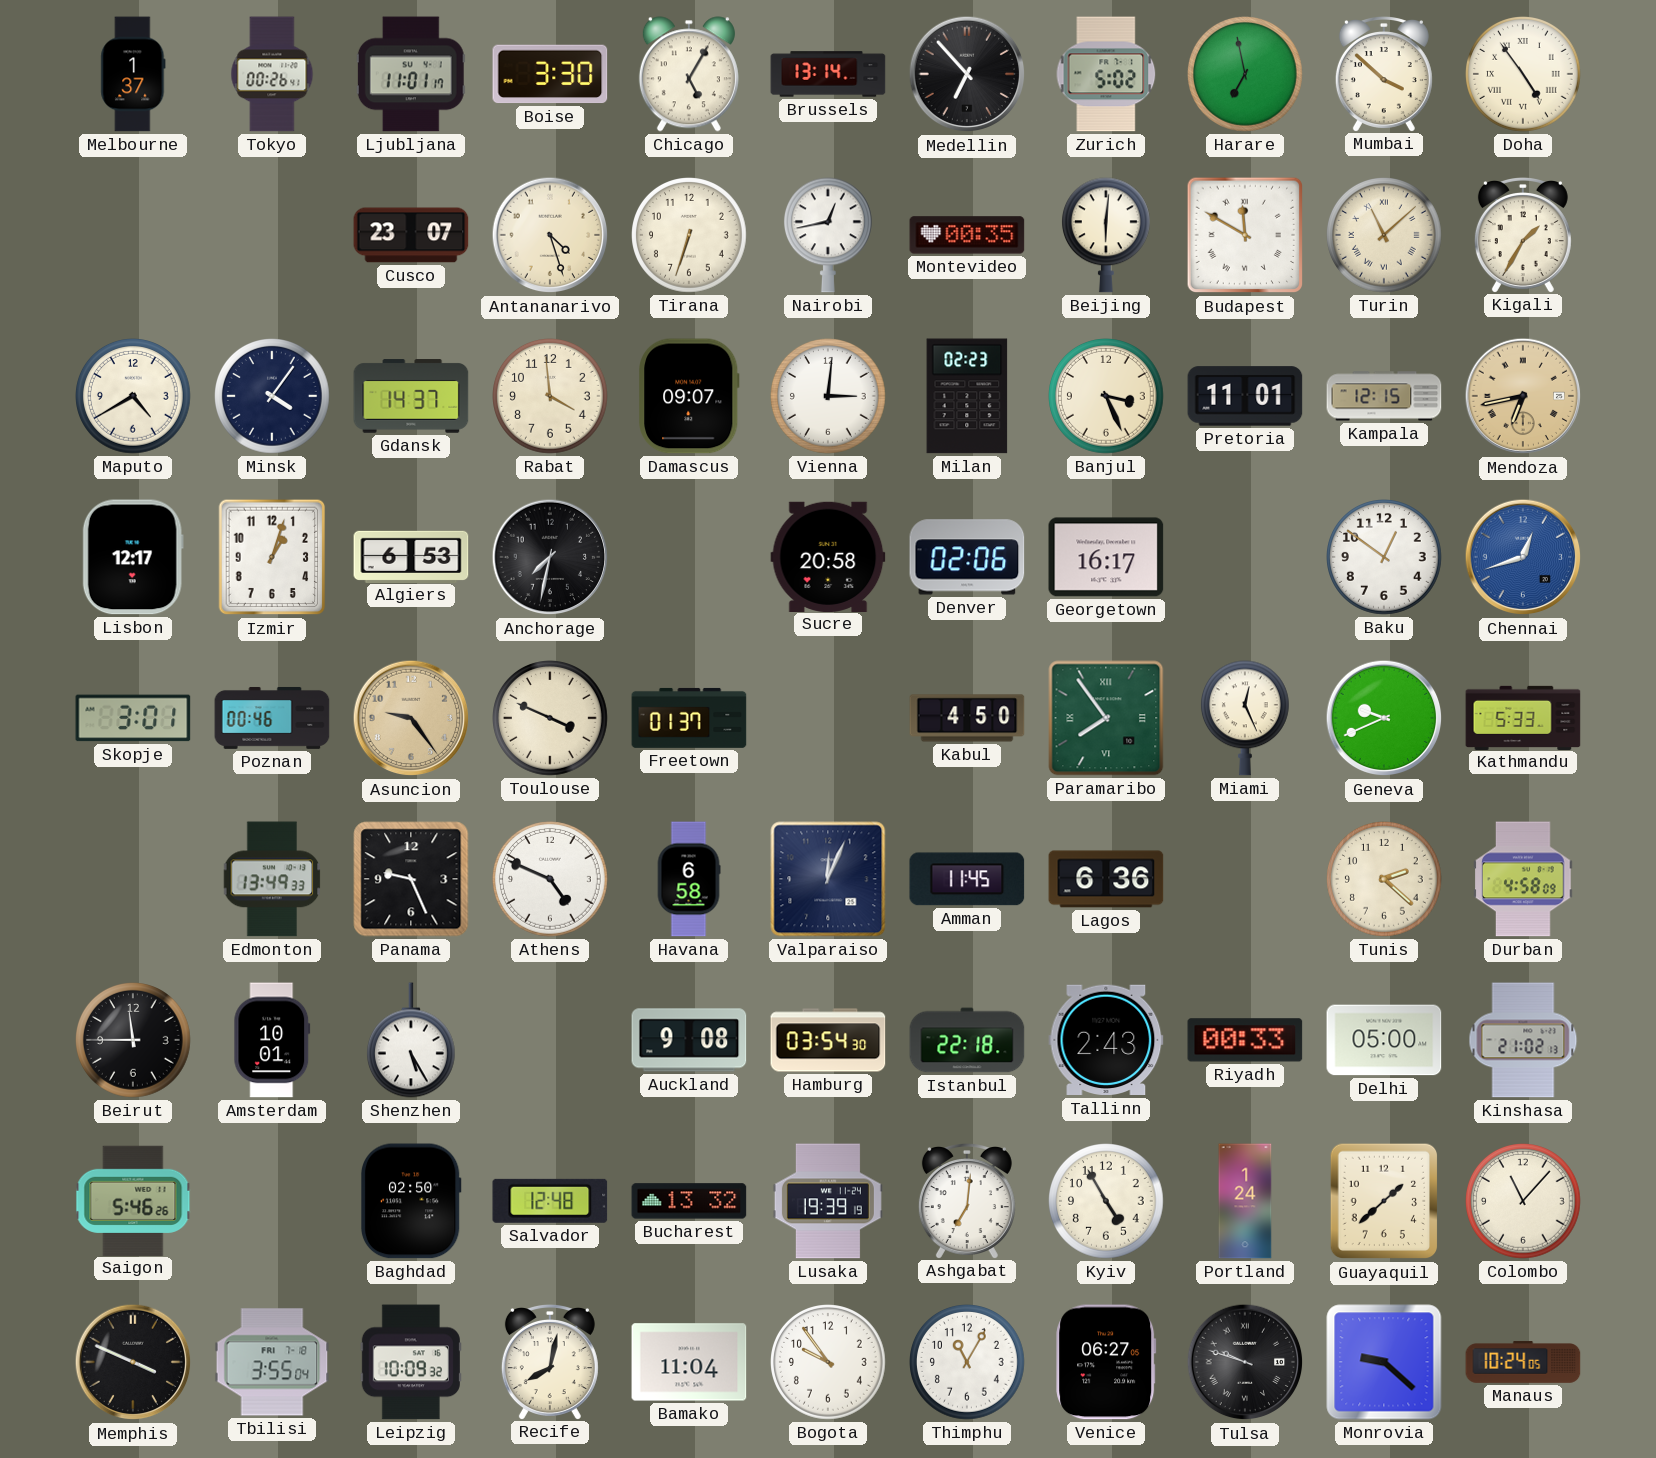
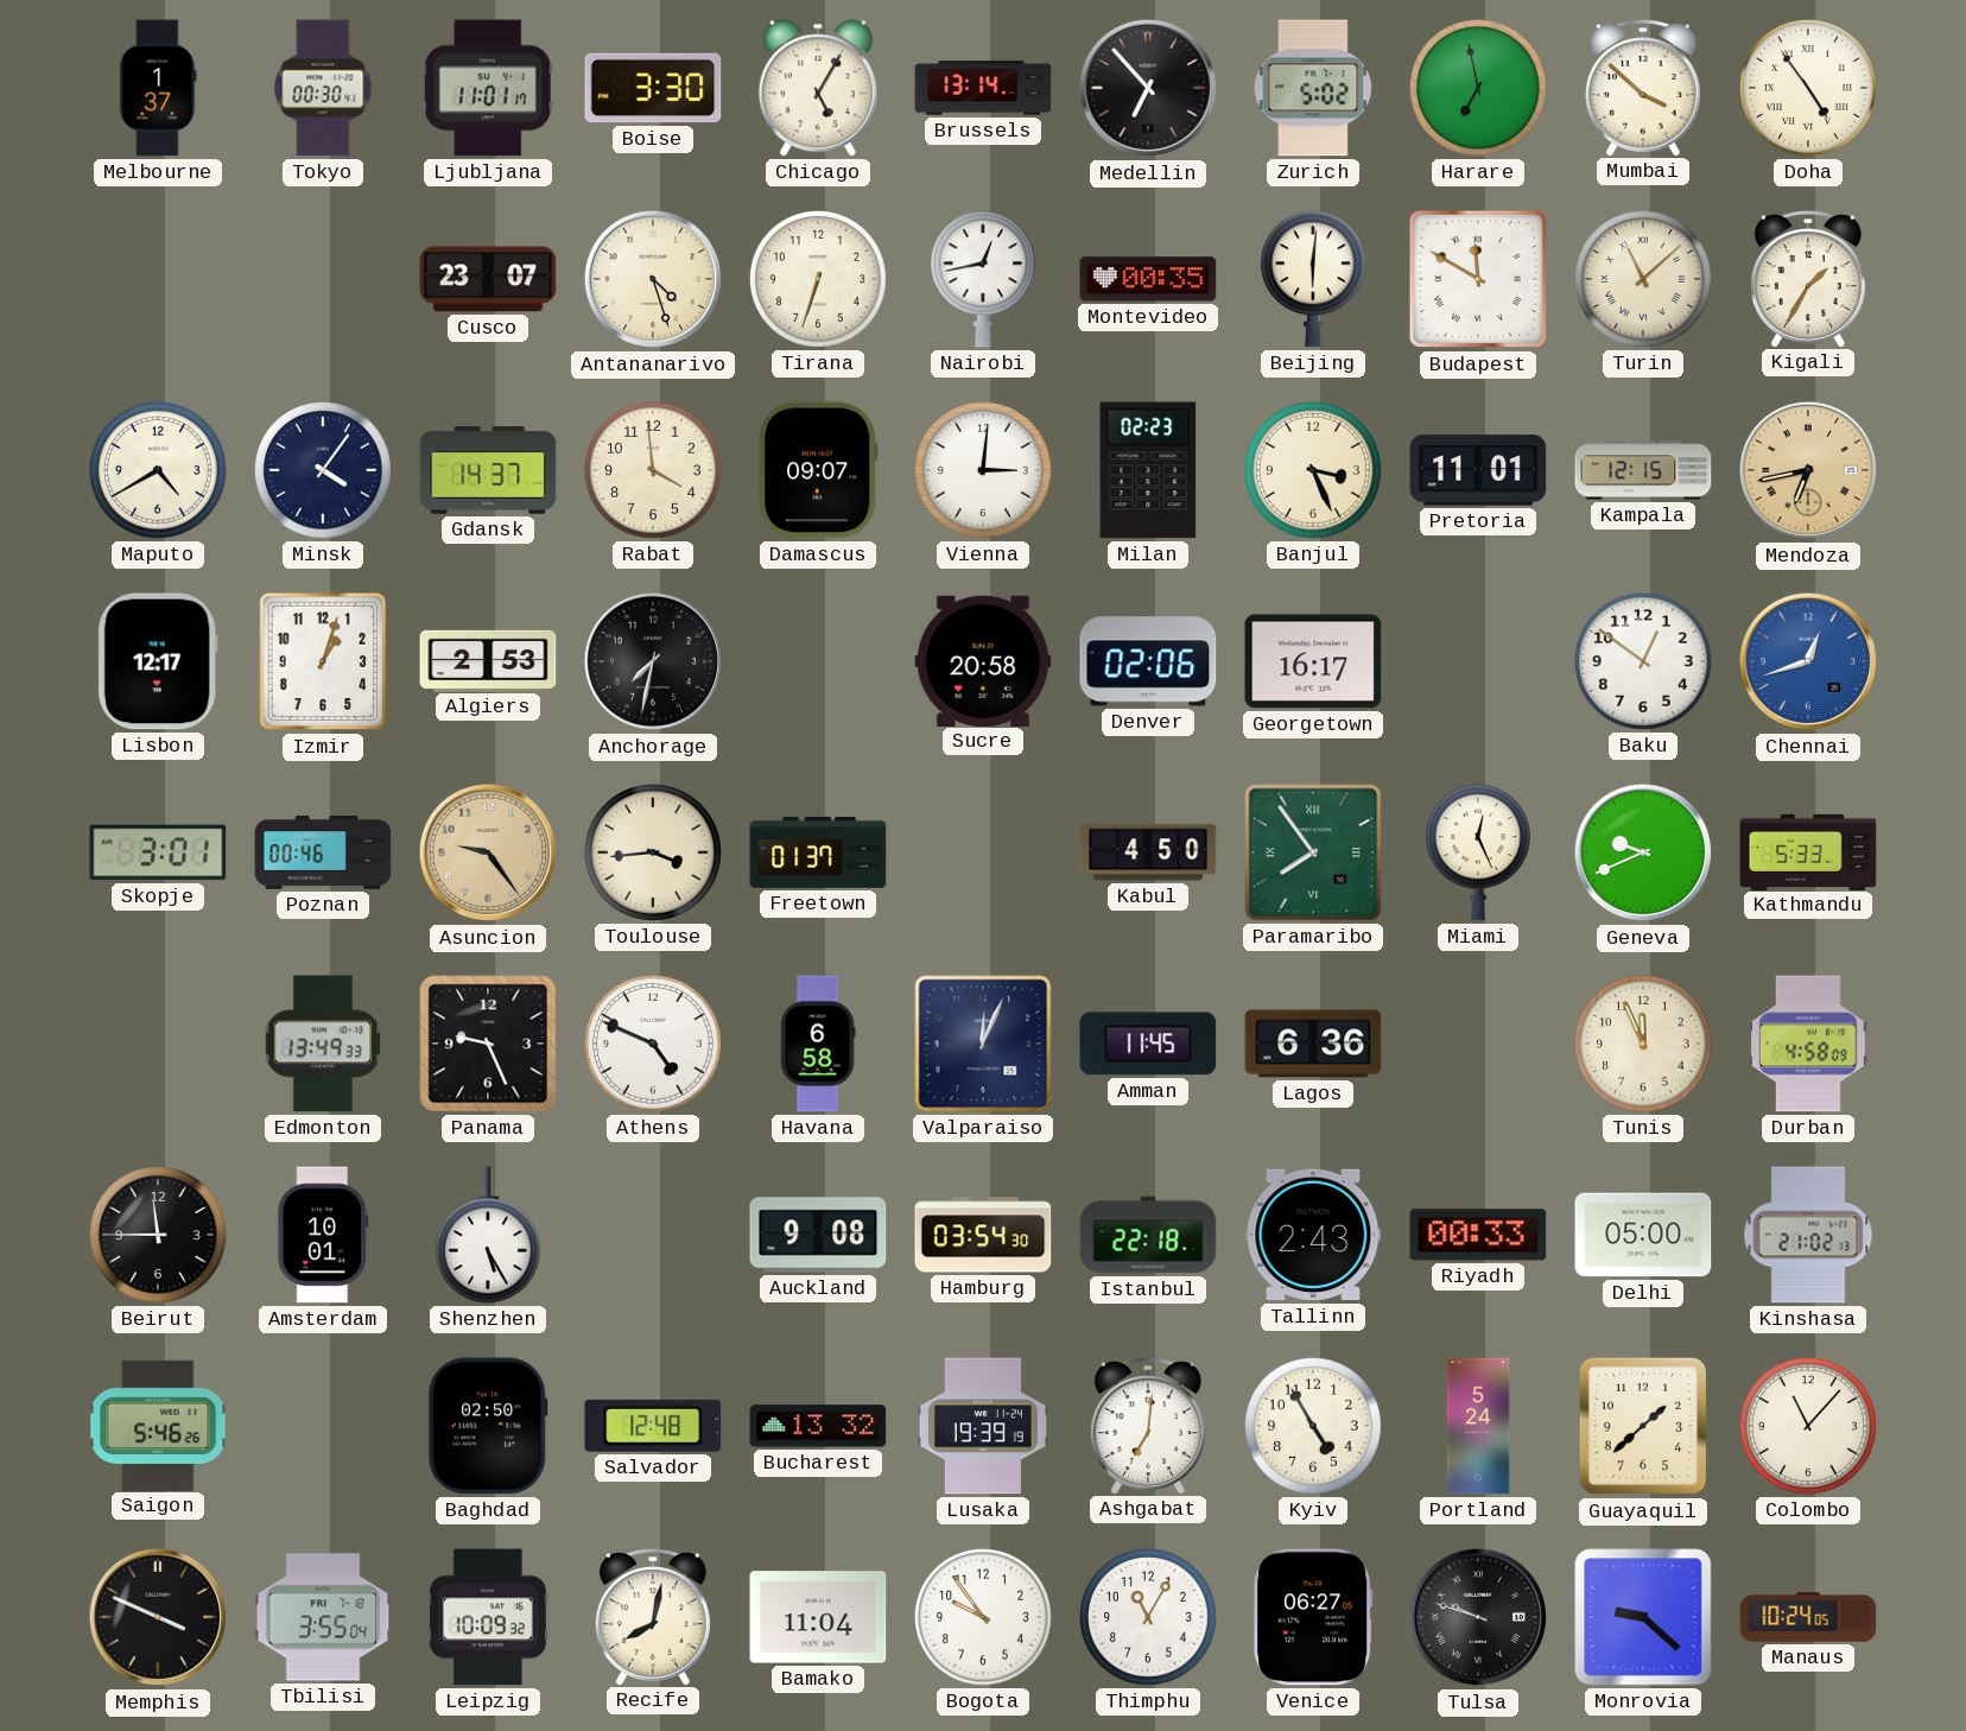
Tokyo: 00:26 -> 00:30 (323, 88)
Algiers: 6:53 -> 2:53 (488, 660)
Toulouse: 3:49 -> 3:44 (654, 854)
Tunis: 2:22 -> 11:56 (1644, 1045)
Portland: 1:24 -> 5:24 (1478, 1426)
